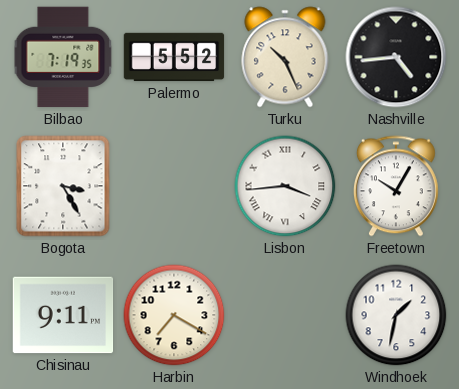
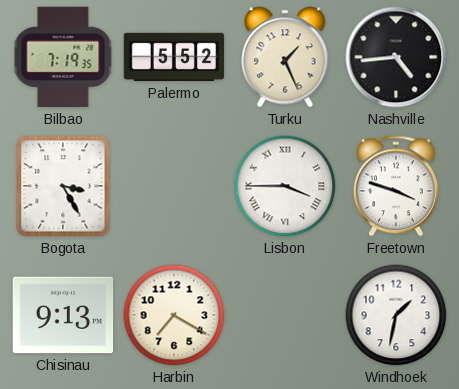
Turku: 10:26 -> 1:26 (285, 57)
Lisbon: 3:44 -> 3:45 (285, 186)
Freetown: 10:05 -> 3:48 (396, 186)
Chisinau: 9:11 -> 9:13 (63, 315)
